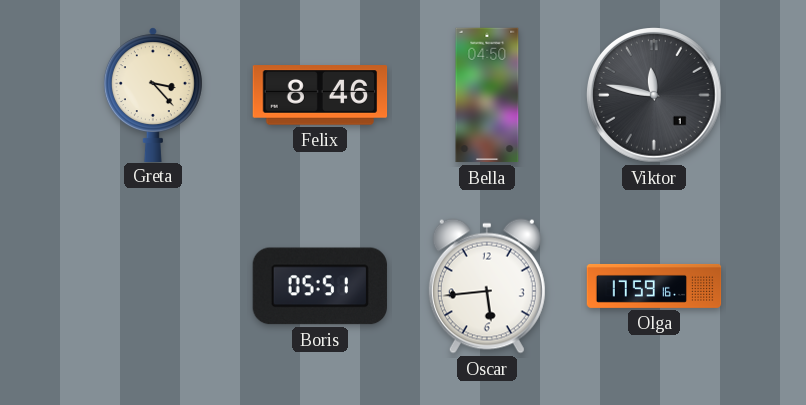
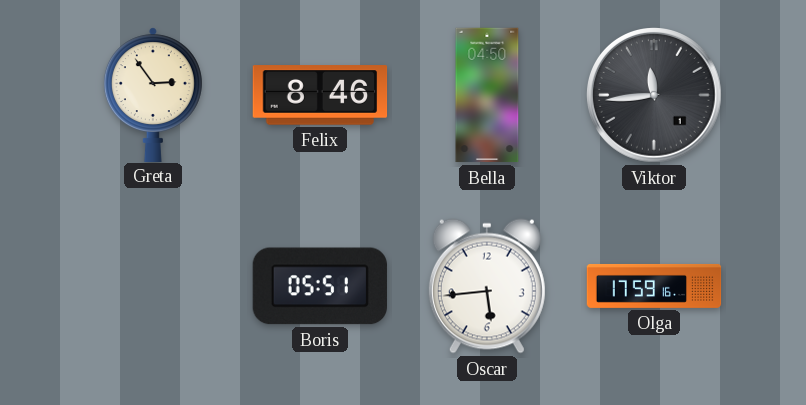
Greta: 3:23 -> 2:54 (153, 94)
Viktor: 11:47 -> 11:44 (655, 96)
